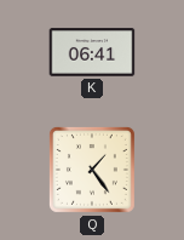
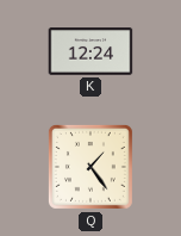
K: 06:41 -> 12:24 (90, 51)
